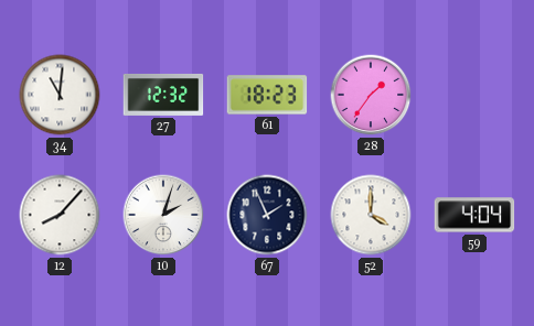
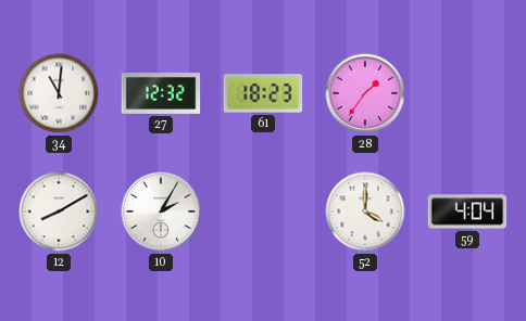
12: 8:07 -> 8:10 (59, 211)
10: 2:03 -> 2:05 (161, 211)
67: 1:56 -> none (267, 215)
